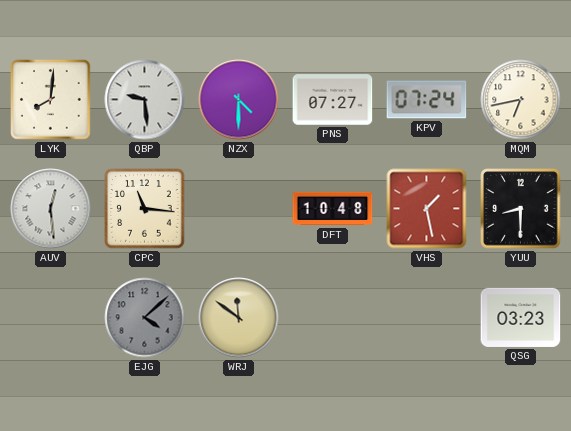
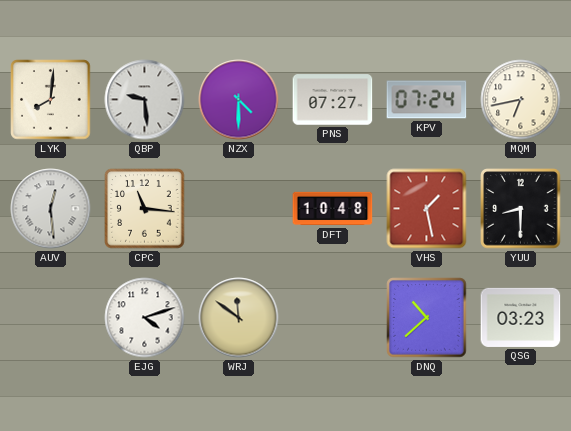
EJG: 4:08 -> 4:12 (145, 318)
EJG dial: grey -> white (145, 318)
DNQ: none -> 10:38 (427, 318)
